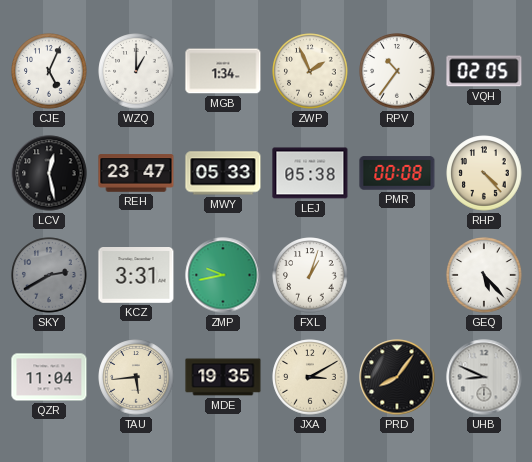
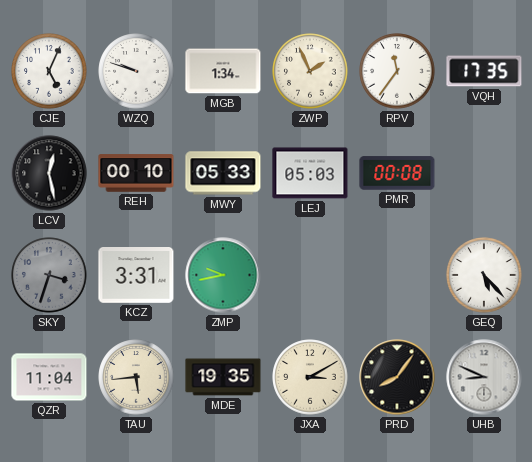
WZQ: 1:00 -> 9:48 (136, 71)
RPV: 10:36 -> 11:36 (397, 71)
VQH: 02:05 -> 17:35 (484, 71)
REH: 23:47 -> 00:10 (136, 173)
LEJ: 05:38 -> 05:03 (310, 173)
RHP: 4:23 -> none (484, 173)
SKY: 2:40 -> 3:33 (49, 275)
FXL: 1:03 -> none (310, 275)
